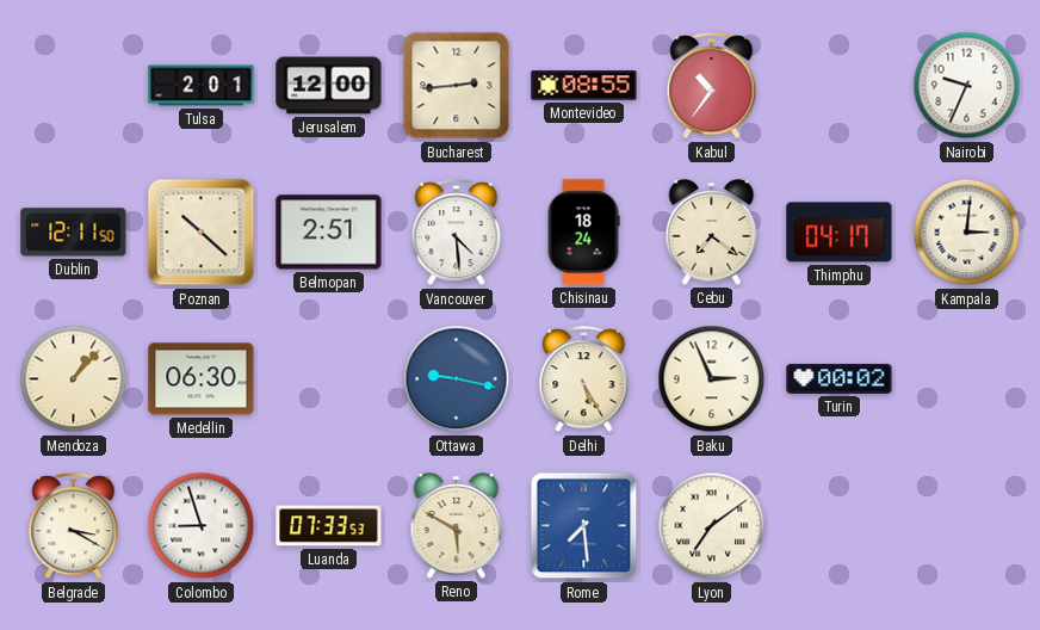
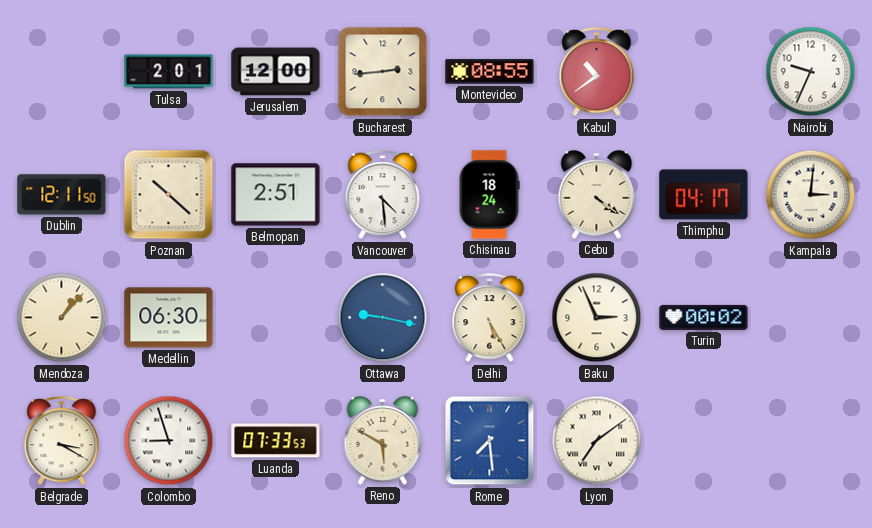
Kabul: 10:36 -> 10:39 (597, 72)
Cebu: 7:21 -> 4:21 (597, 195)
